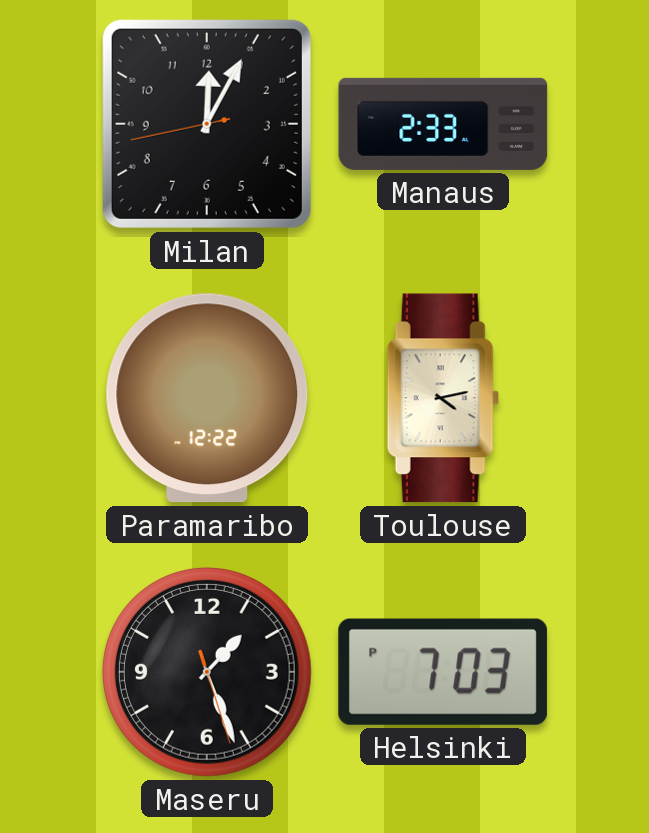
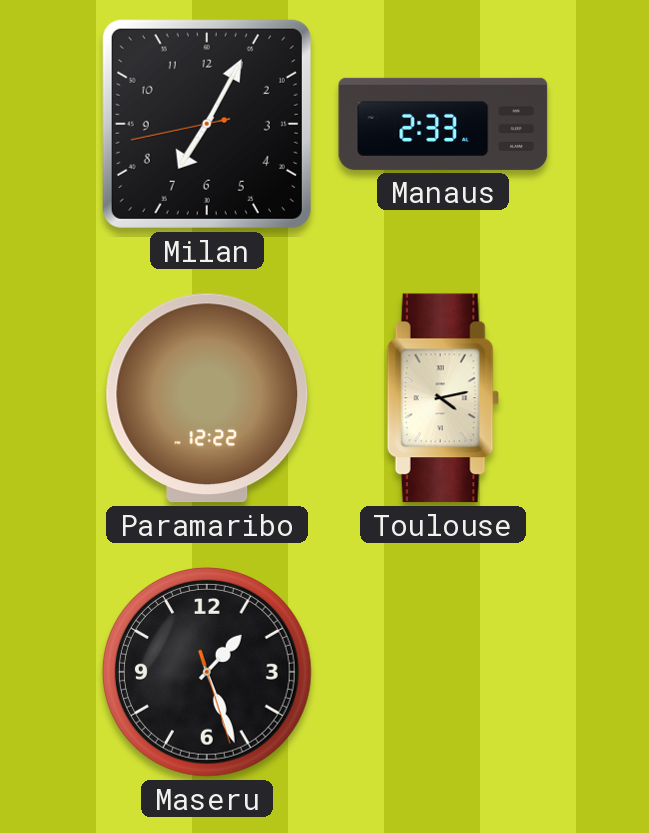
Milan: 12:04 -> 7:04 (207, 124)
Helsinki: 7:03 -> none (443, 672)
